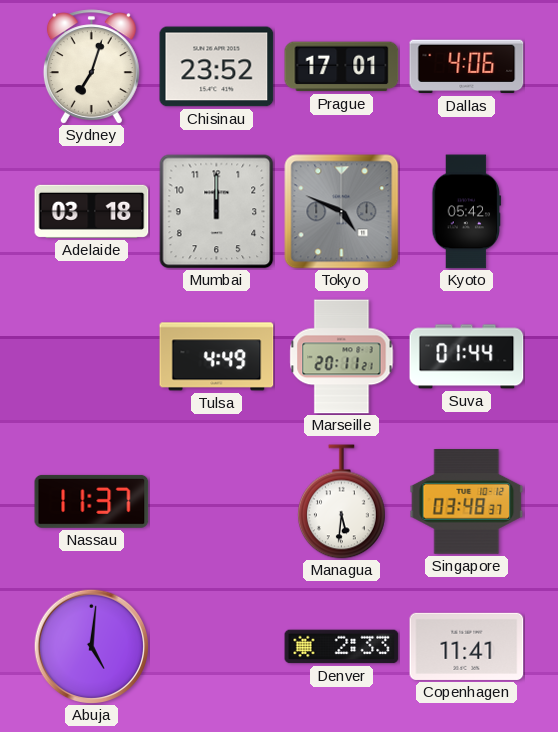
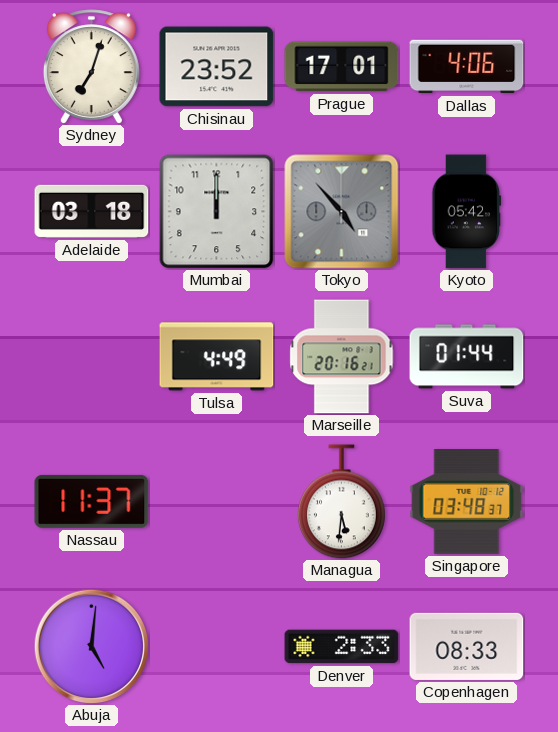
Tokyo: 4:49 -> 4:53 (342, 212)
Marseille: 20:11 -> 20:16 (342, 357)
Copenhagen: 11:41 -> 08:33 (467, 646)
